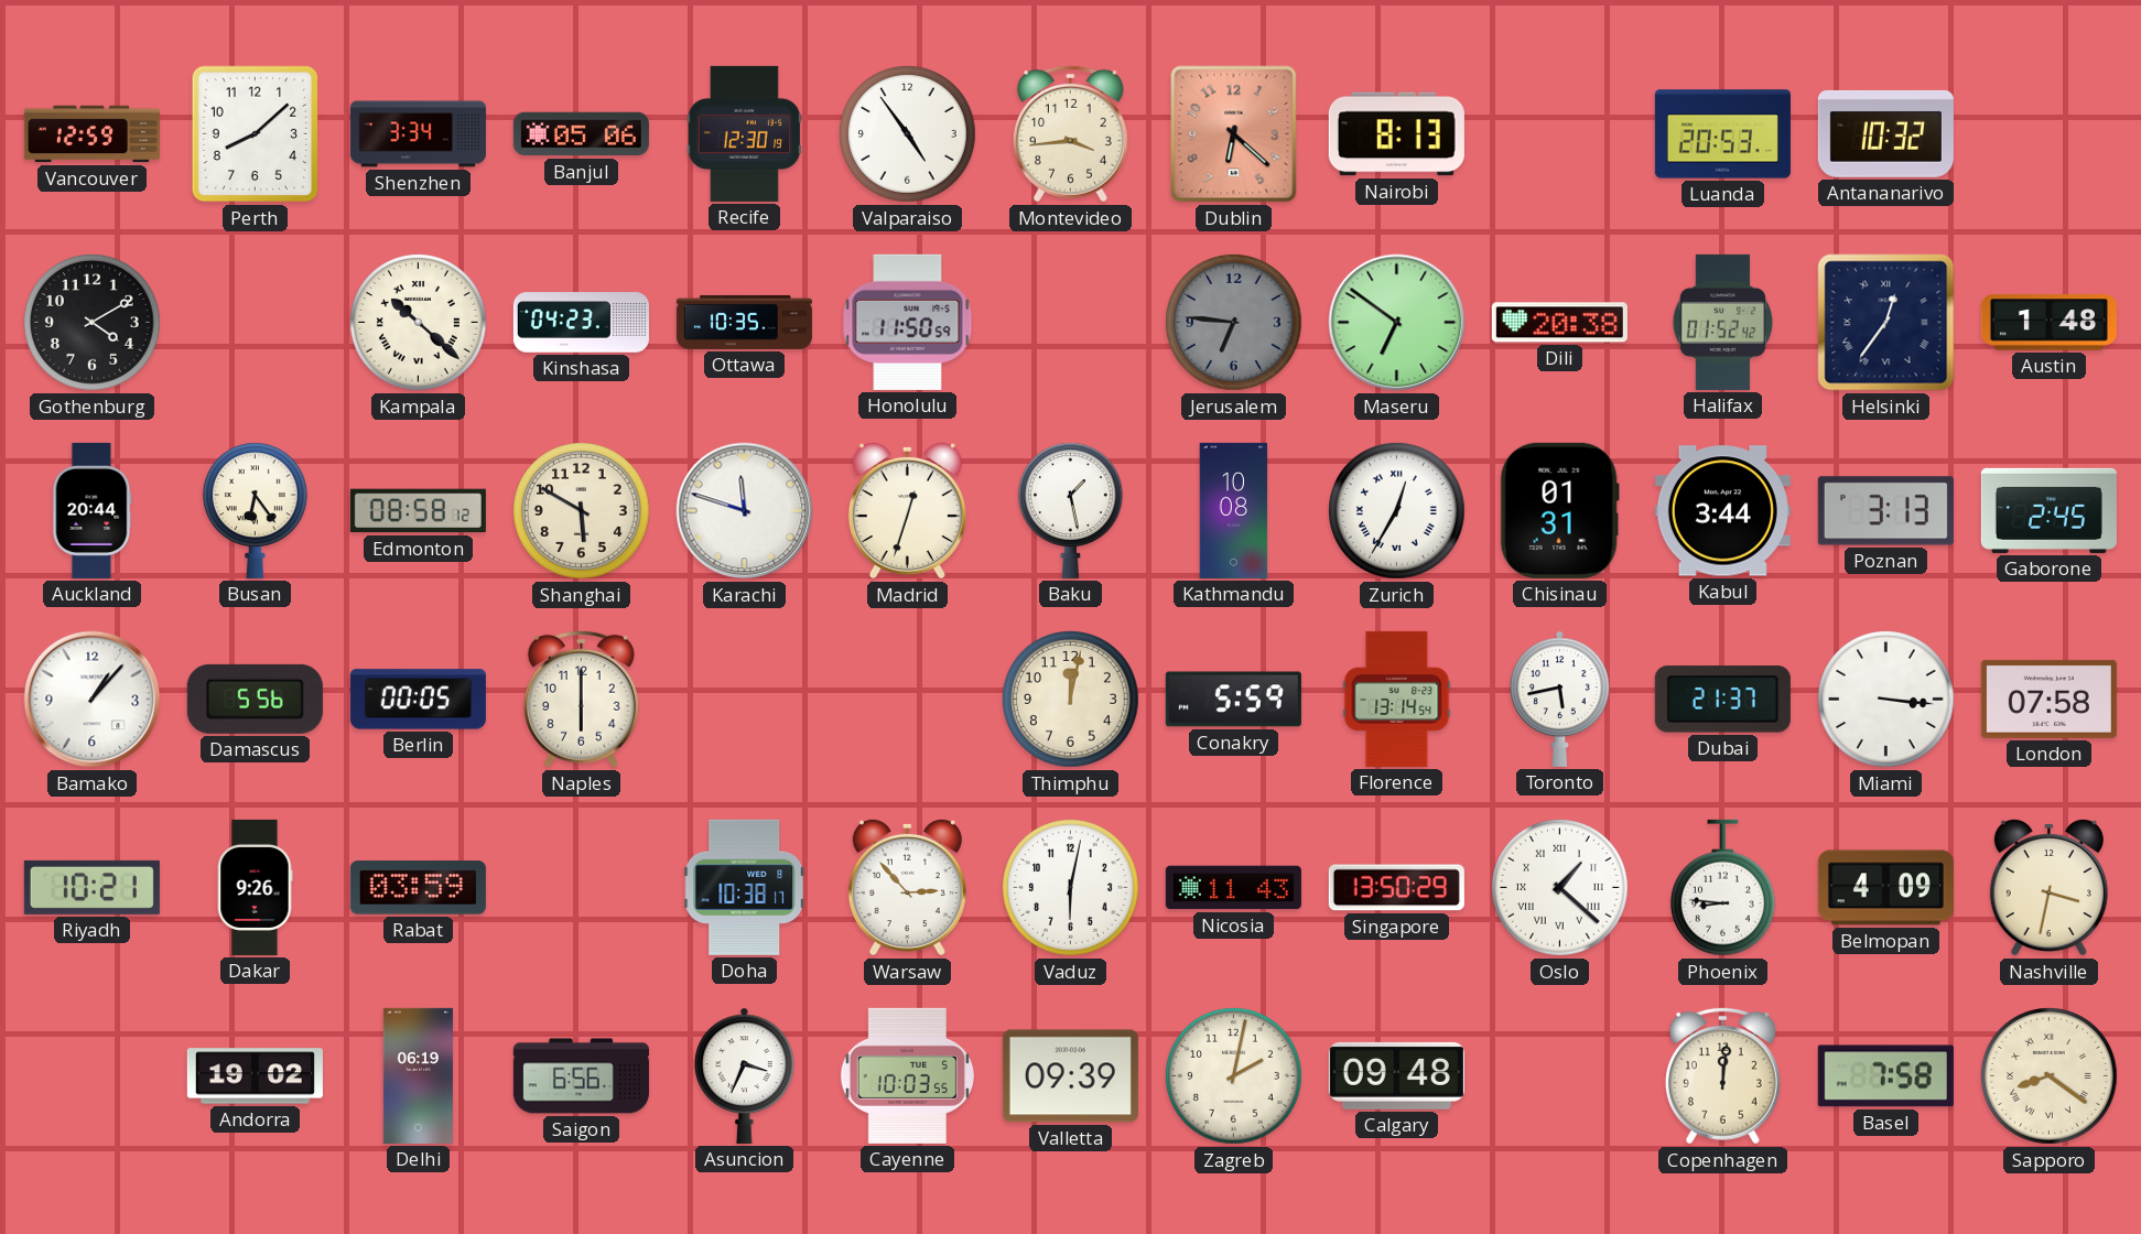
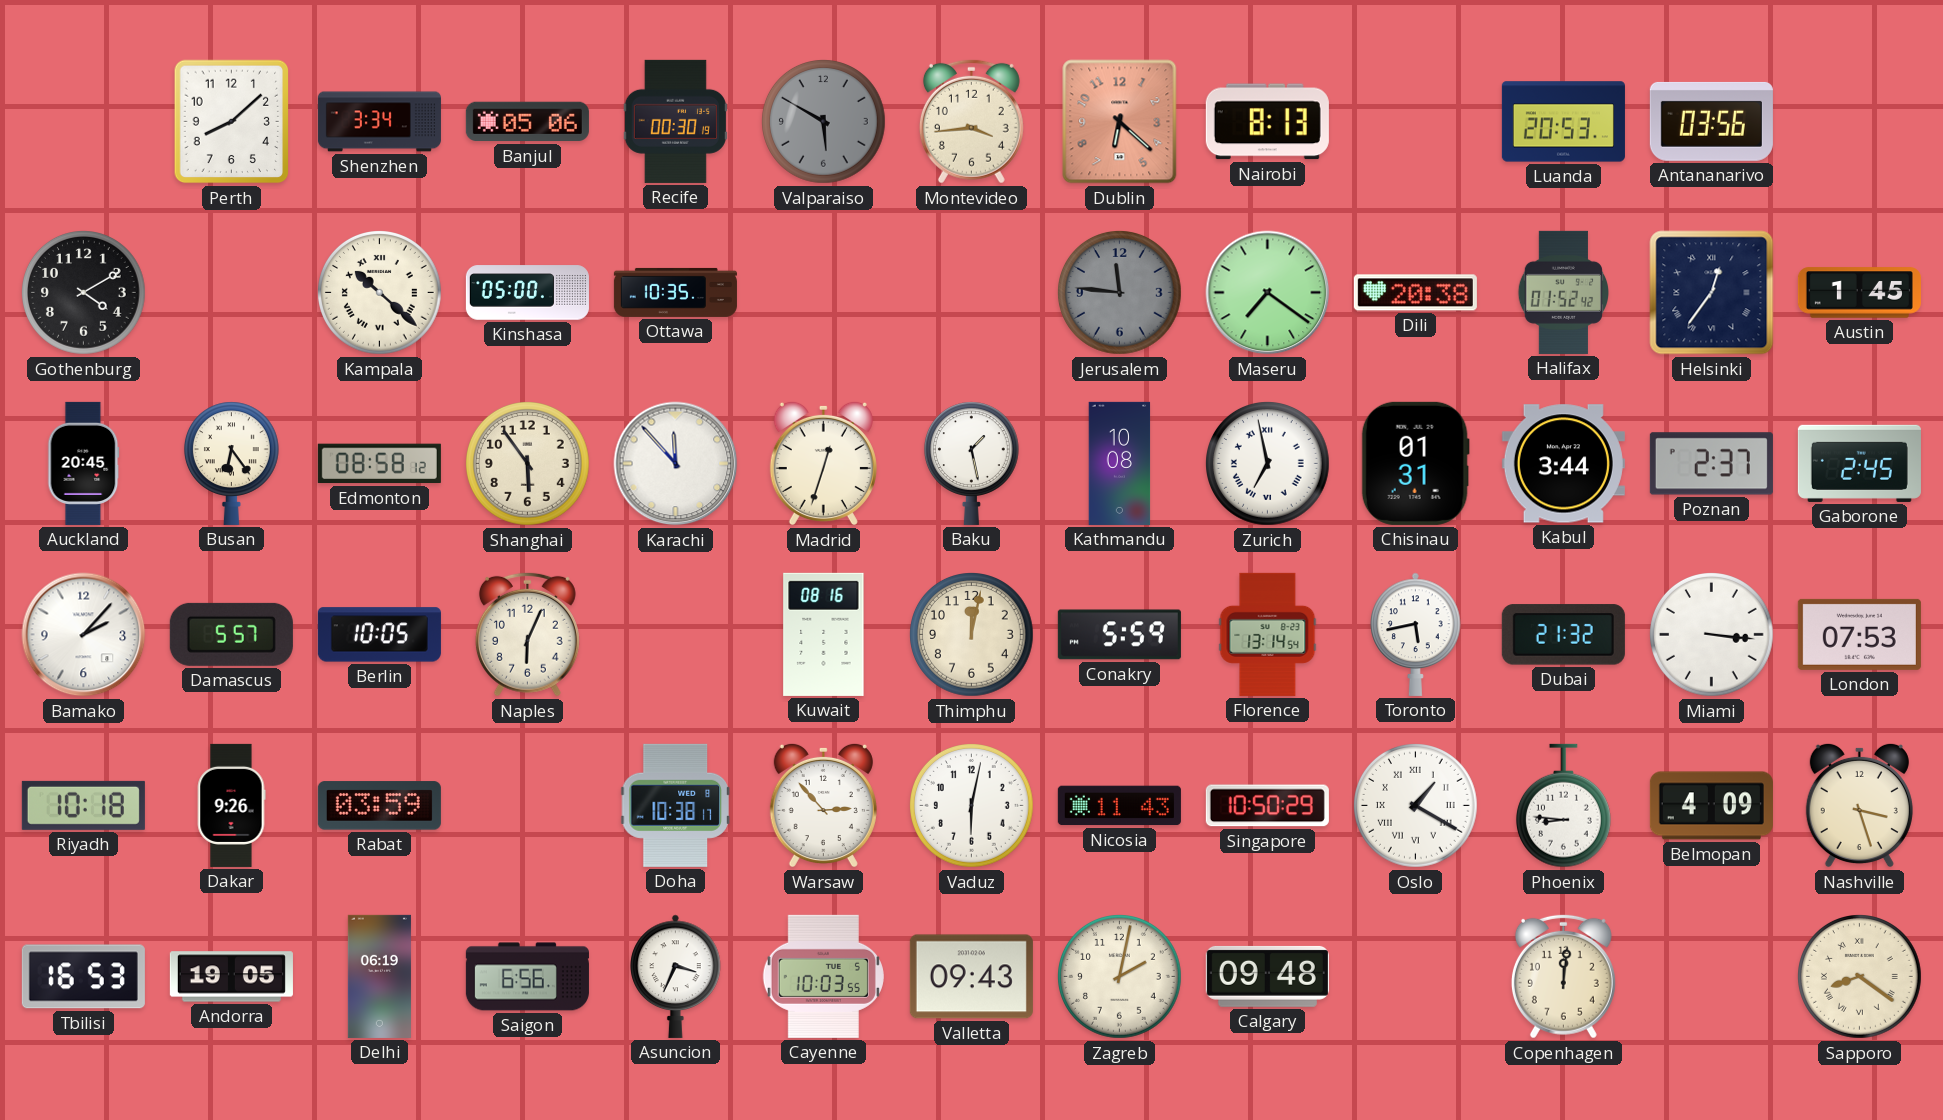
Vancouver: 12:59 -> none (91, 134)
Recife: 12:30 -> 00:30 (675, 121)
Valparaiso: 4:54 -> 5:50 (824, 122)
Valparaiso dial: white -> grey (824, 122)
Antananarivo: 10:32 -> 03:56 (1711, 121)
Kinshasa: 04:23 -> 05:00 (527, 293)
Honolulu: 11:50 -> none (908, 322)
Jerusalem: 6:46 -> 11:46 (1120, 293)
Maseru: 6:51 -> 7:21 (1268, 293)
Austin: 1:48 -> 1:45 (1859, 293)
Auckland: 20:44 -> 20:45 (83, 463)
Shanghai: 5:50 -> 5:54 (528, 464)
Karachi: 11:48 -> 11:53 (676, 464)
Zurich: 12:35 -> 6:58 (1268, 464)
Poznan: 3:13 -> 2:37 (1711, 464)
Bamako: 1:07 -> 2:07 (84, 635)
Damascus: 5:56 -> 5:57 (231, 634)
Berlin: 00:05 -> 10:05 (379, 635)
Naples: 6:00 -> 6:04 (527, 634)
Kuwait: none -> 08:16 (824, 634)
Dubai: 21:37 -> 21:32 (1563, 635)
London: 07:58 -> 07:53 (1859, 634)
Riyadh: 10:21 -> 10:18 (83, 805)
Singapore: 13:50 -> 10:50 (1267, 806)
Oslo: 1:22 -> 1:20 (1416, 806)
Nashville: 3:32 -> 3:27 (1859, 805)
Tbilisi: none -> 16:53 (83, 977)
Andorra: 19:02 -> 19:05 (231, 977)
Valletta: 09:39 -> 09:43 (971, 977)
Basel: 7:58 -> none (1885, 1076)
